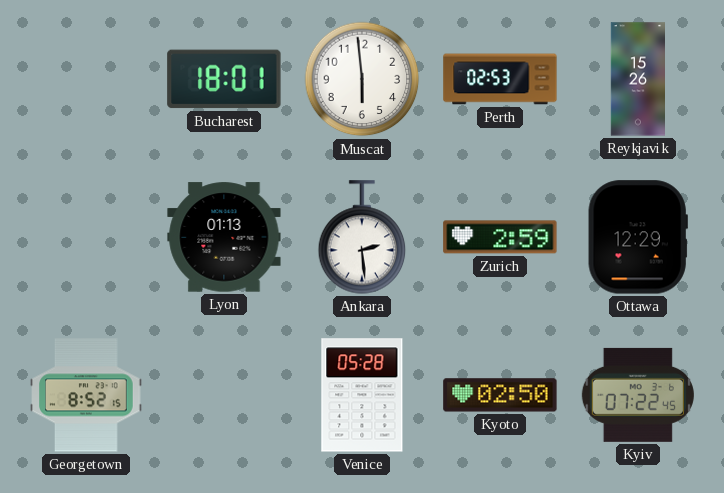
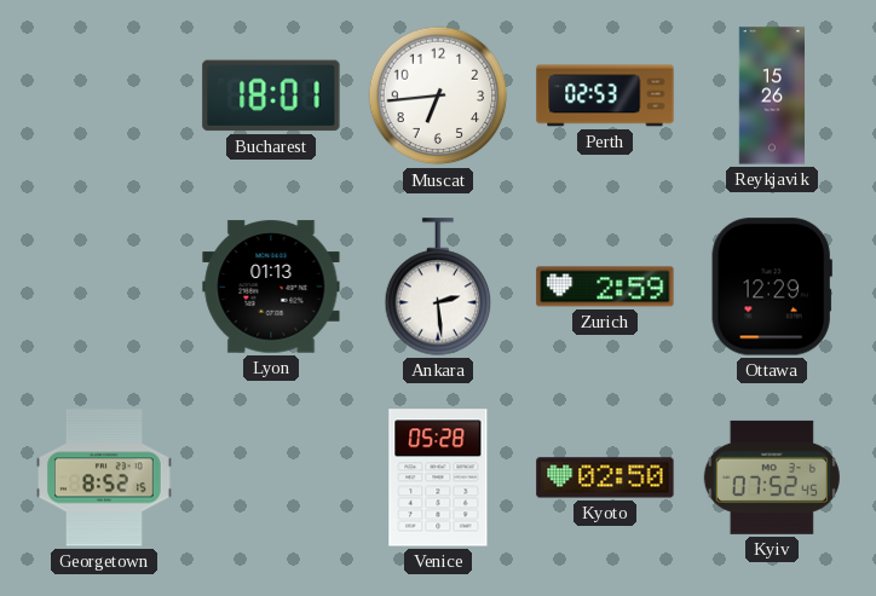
Muscat: 5:59 -> 6:44 (438, 96)
Kyiv: 07:22 -> 07:52 (772, 478)
